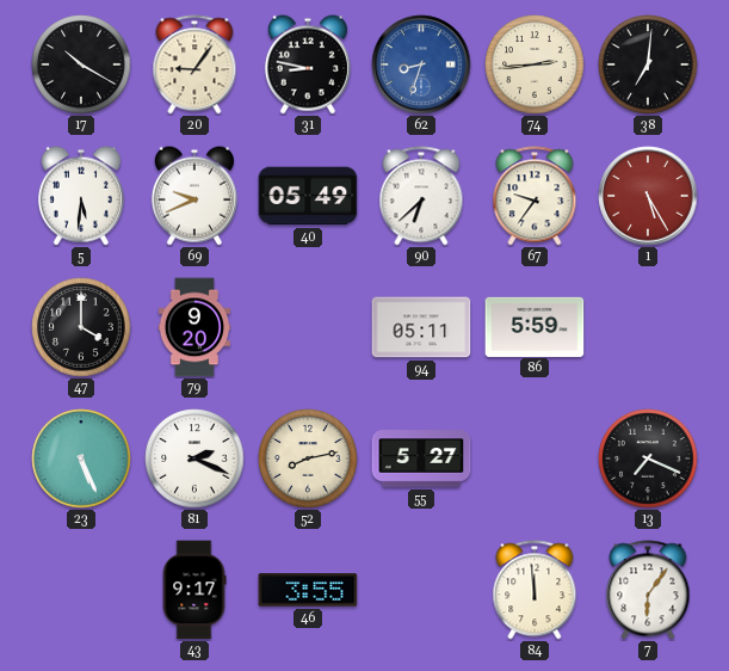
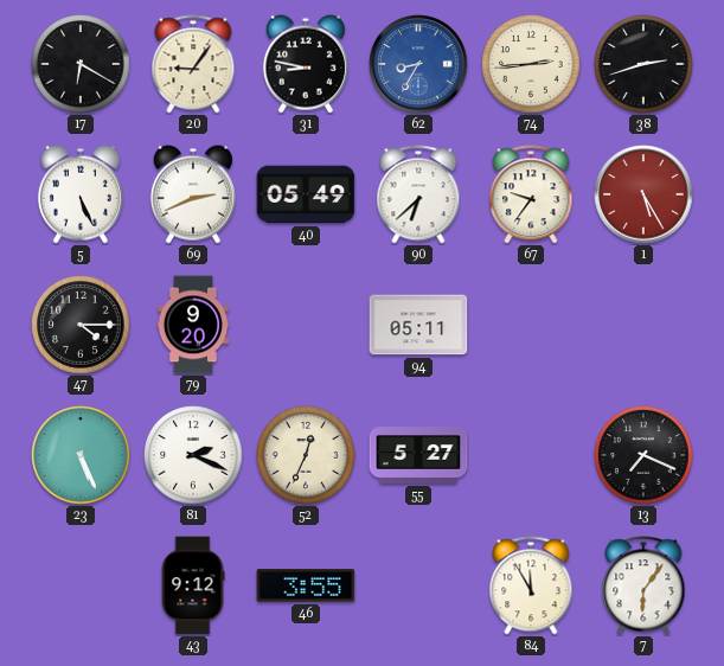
17: 10:20 -> 6:20 (81, 64)
62: 8:33 -> 8:35 (418, 64)
38: 7:01 -> 2:42 (643, 64)
5: 5:31 -> 5:26 (81, 194)
69: 9:41 -> 2:41 (193, 194)
47: 4:00 -> 4:15 (81, 325)
86: 5:59 -> none (535, 326)
52: 8:13 -> 12:34 (306, 455)
43: 9:17 -> 9:12 (193, 585)
84: 11:59 -> 11:55 (531, 585)
